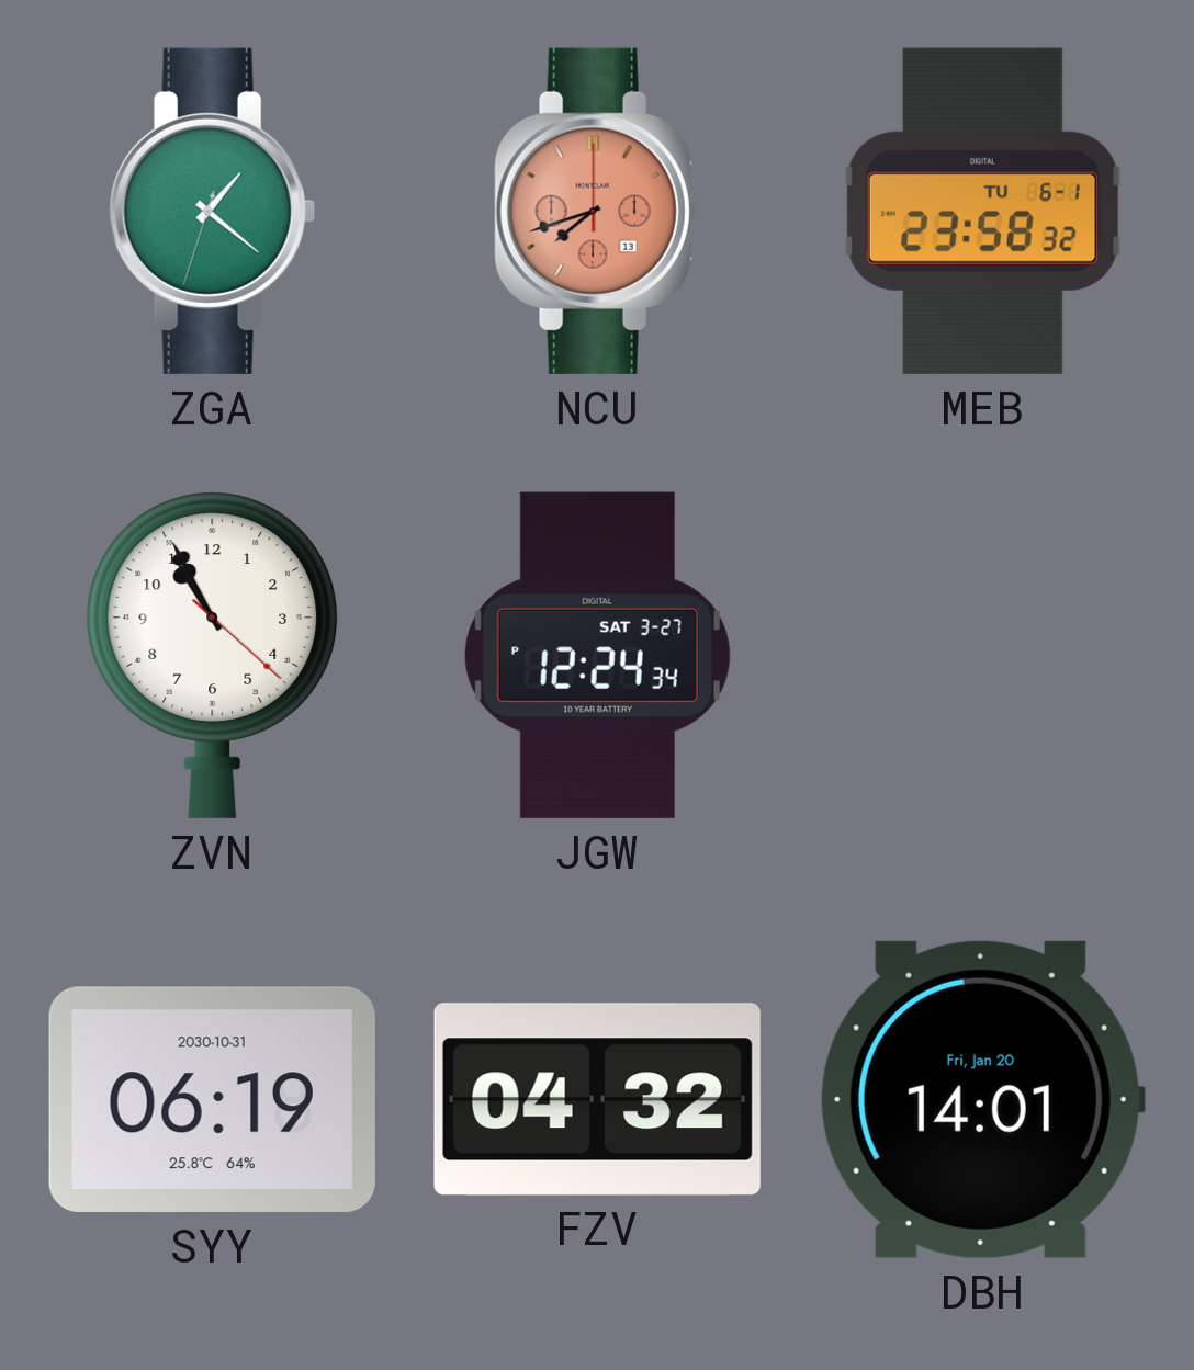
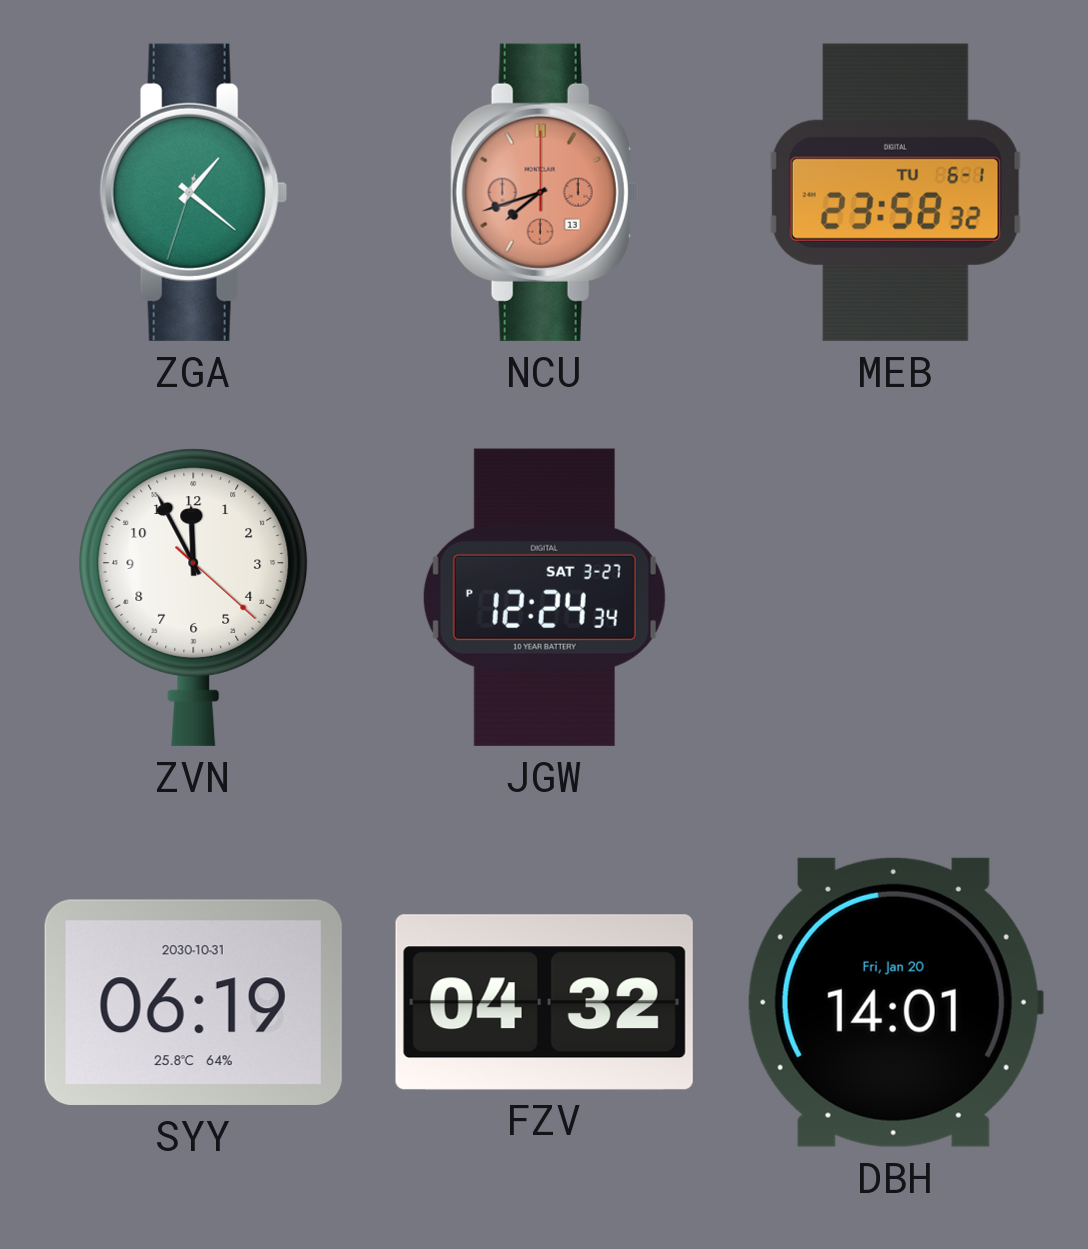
ZVN: 10:55 -> 11:55 (194, 597)
